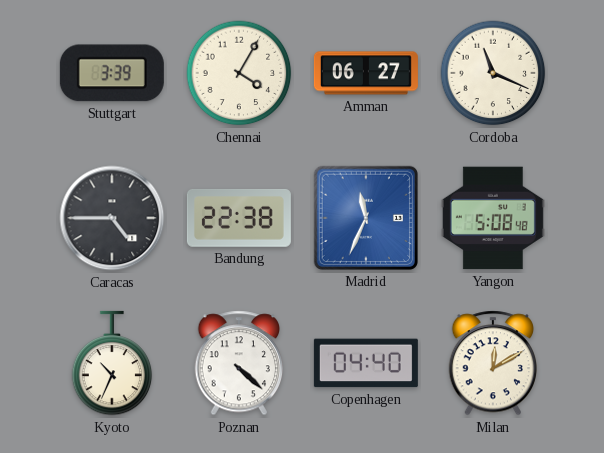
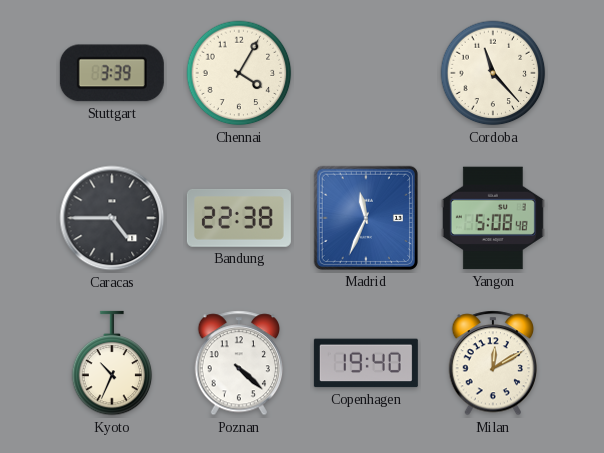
Amman: 06:27 -> none (366, 73)
Cordoba: 11:19 -> 11:23 (493, 73)
Copenhagen: 04:40 -> 19:40 (366, 363)
